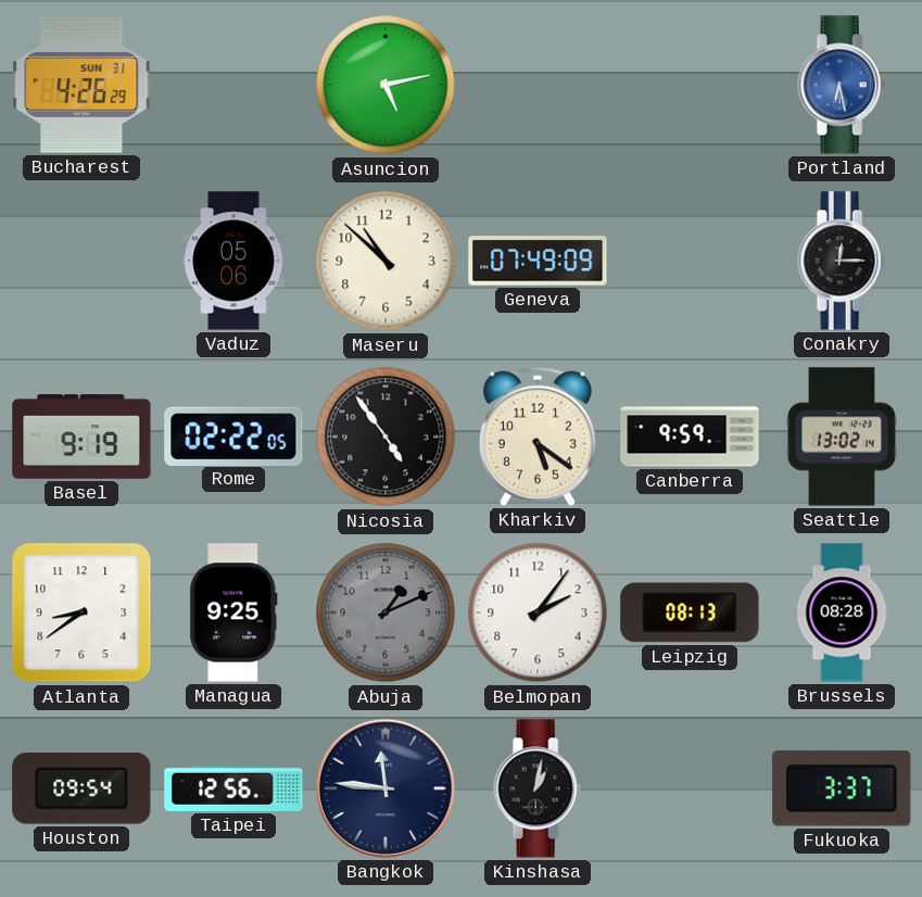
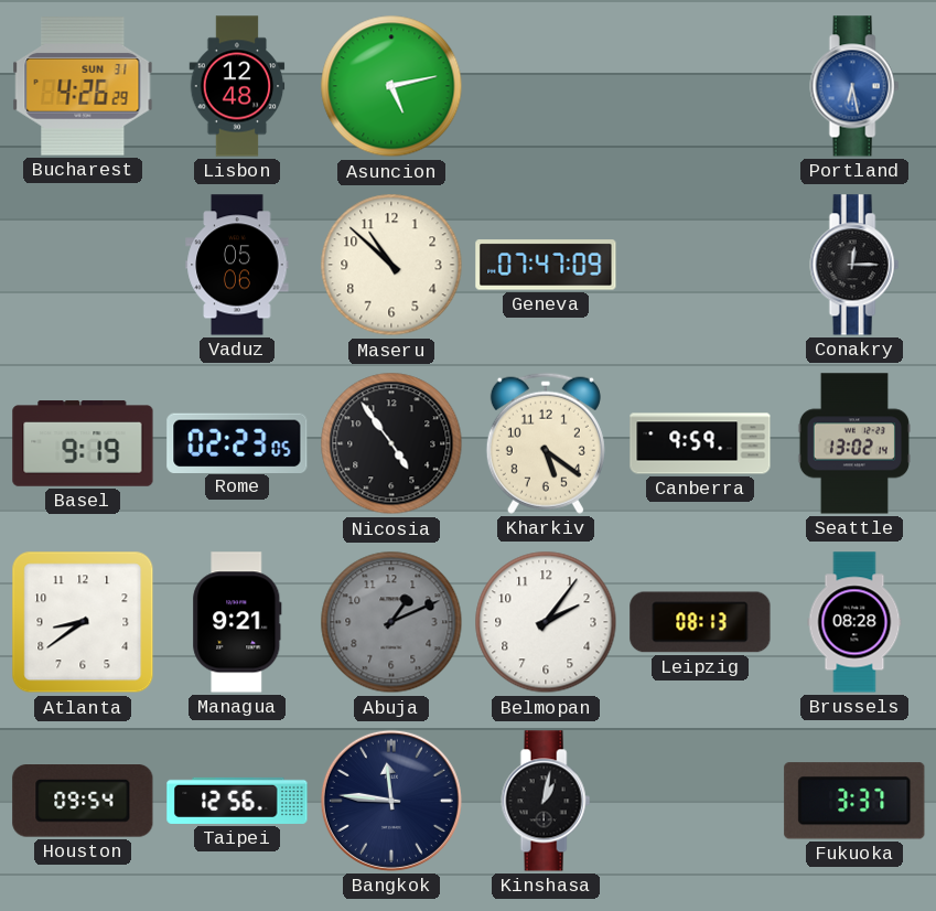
Lisbon: none -> 12:48 (237, 86)
Geneva: 07:49 -> 07:47 (546, 265)
Rome: 02:22 -> 02:23 (237, 442)
Managua: 9:25 -> 9:21 (237, 622)
